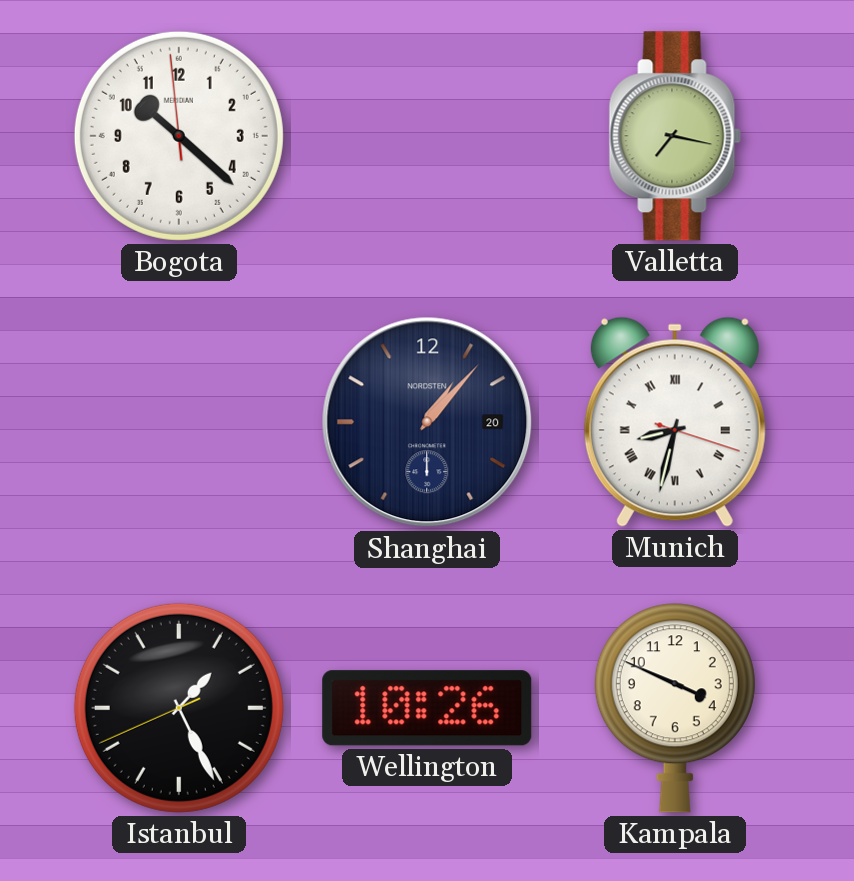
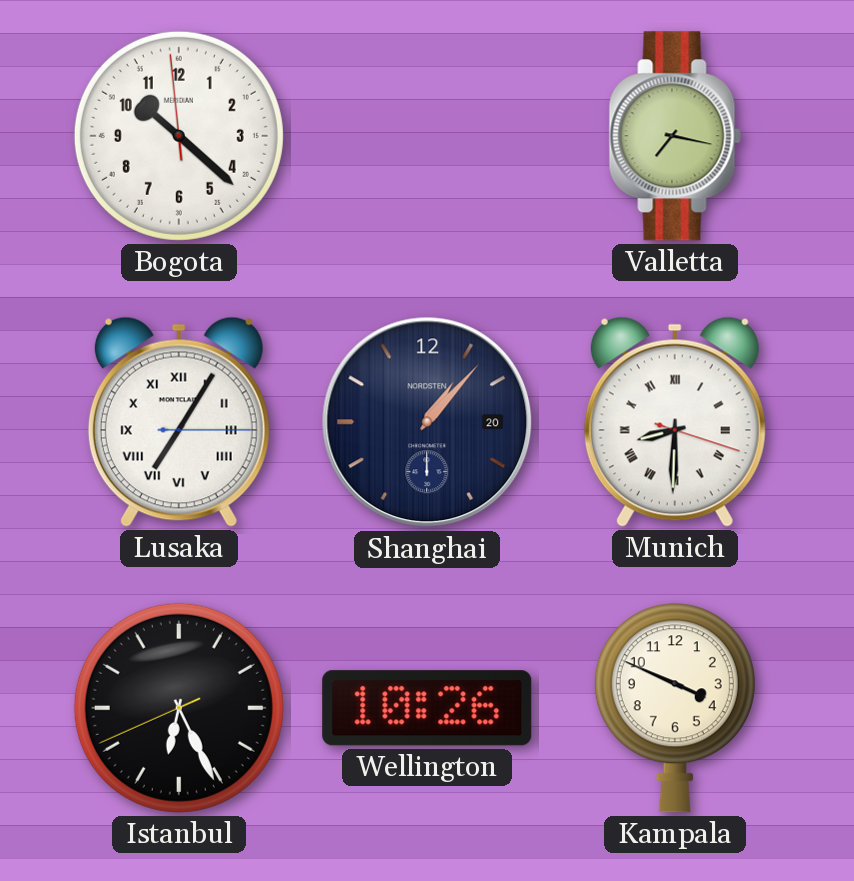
Lusaka: none -> 7:05 (179, 422)
Munich: 8:32 -> 8:30 (675, 422)
Istanbul: 1:25 -> 6:25 (179, 708)
